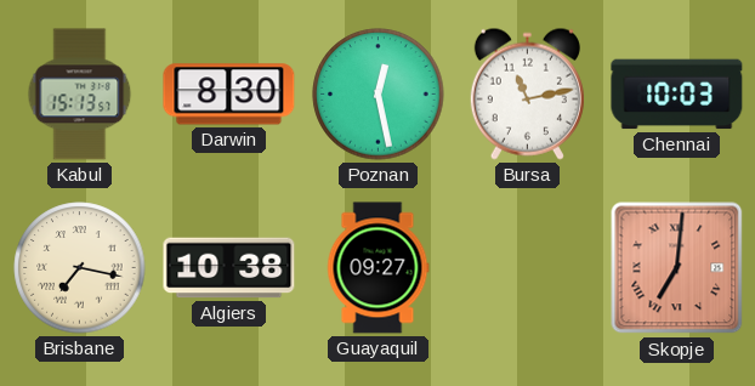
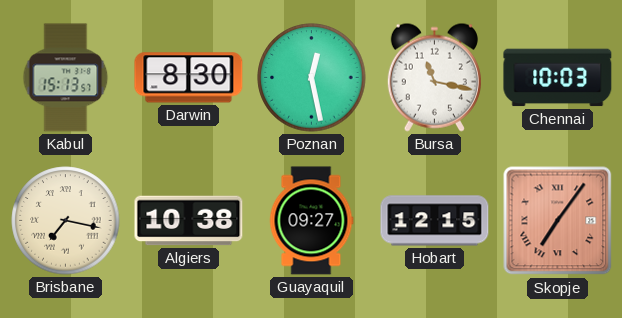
Bursa: 11:13 -> 11:17 (434, 77)
Hobart: none -> 12:15 (435, 221)
Skopje: 7:01 -> 7:06 (558, 221)
